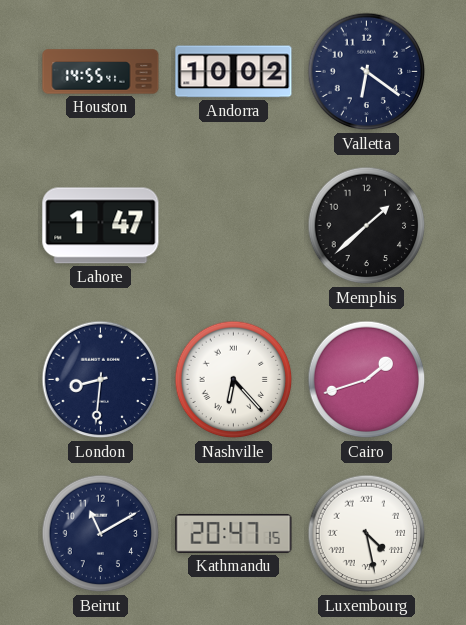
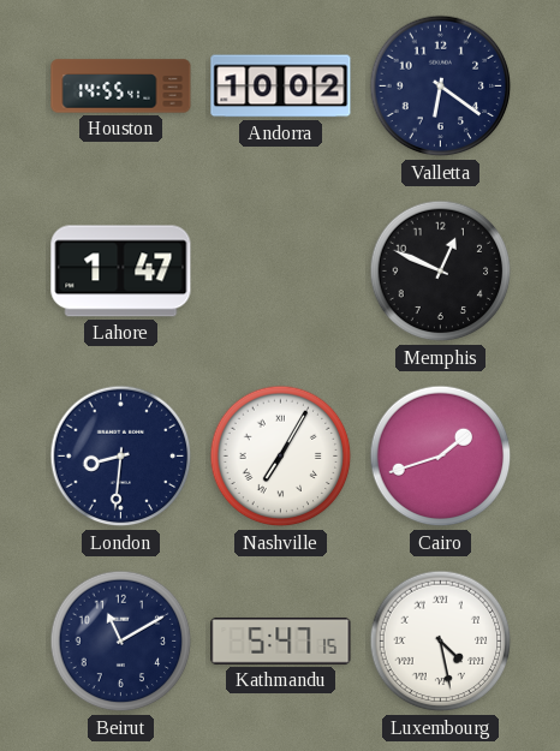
Memphis: 1:38 -> 12:49 (441, 272)
Nashville: 6:23 -> 7:05 (281, 457)
Kathmandu: 20:47 -> 5:47 (281, 642)
